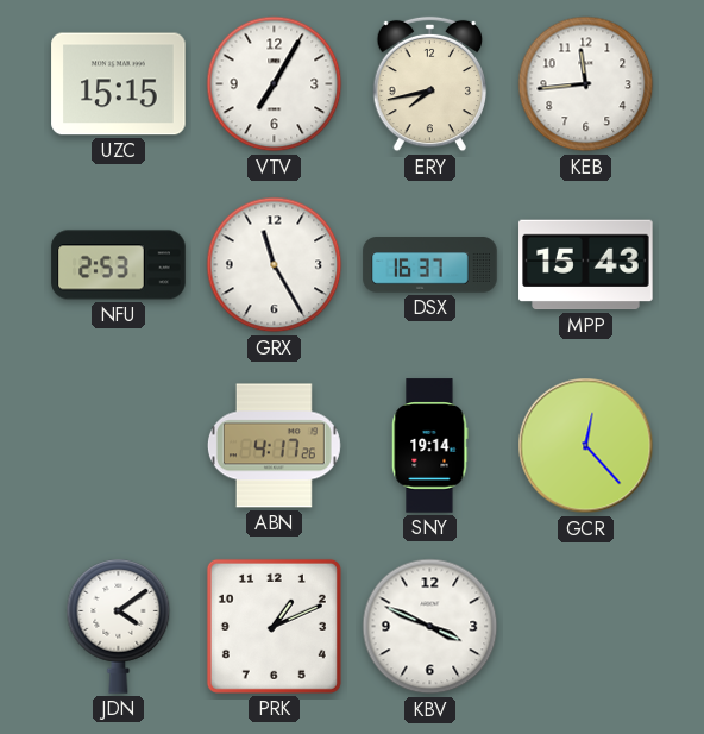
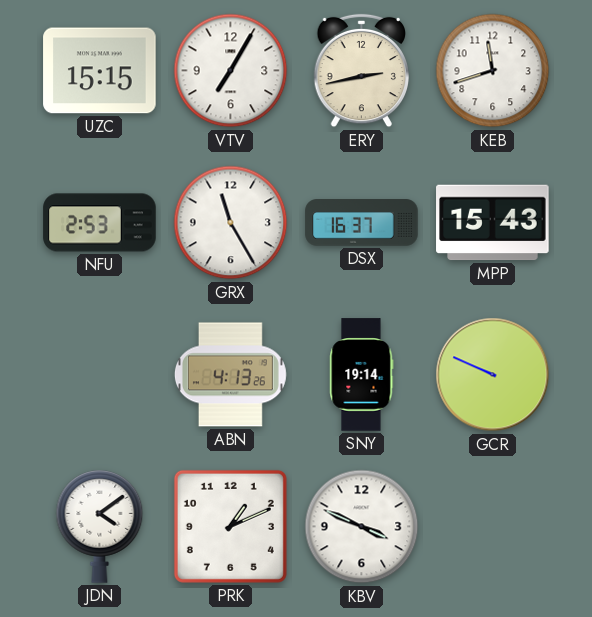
ERY: 7:43 -> 2:43 (361, 71)
KEB: 11:44 -> 11:42 (493, 71)
ABN: 4:17 -> 4:13 (230, 375)
GCR: 12:23 -> 9:49 (493, 375)
